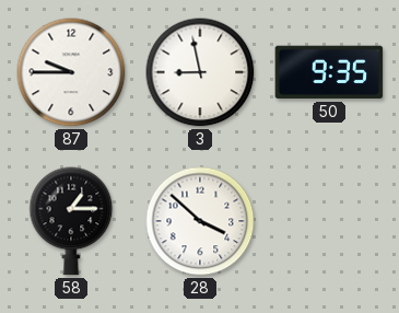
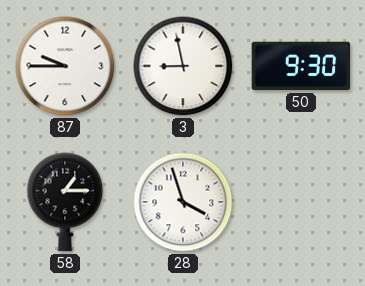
50: 9:35 -> 9:30 (301, 66)
28: 3:52 -> 3:57 (183, 202)
